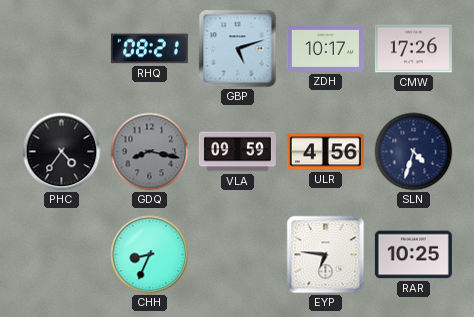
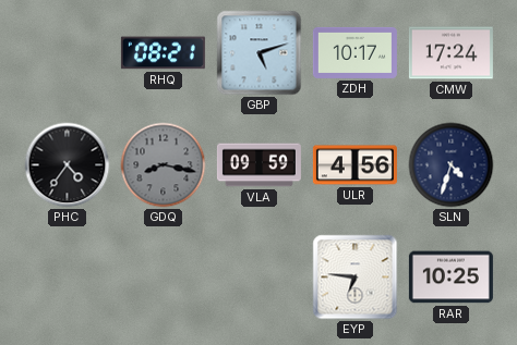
CMW: 17:26 -> 17:24 (450, 53)
CHH: 8:34 -> none (150, 255)
